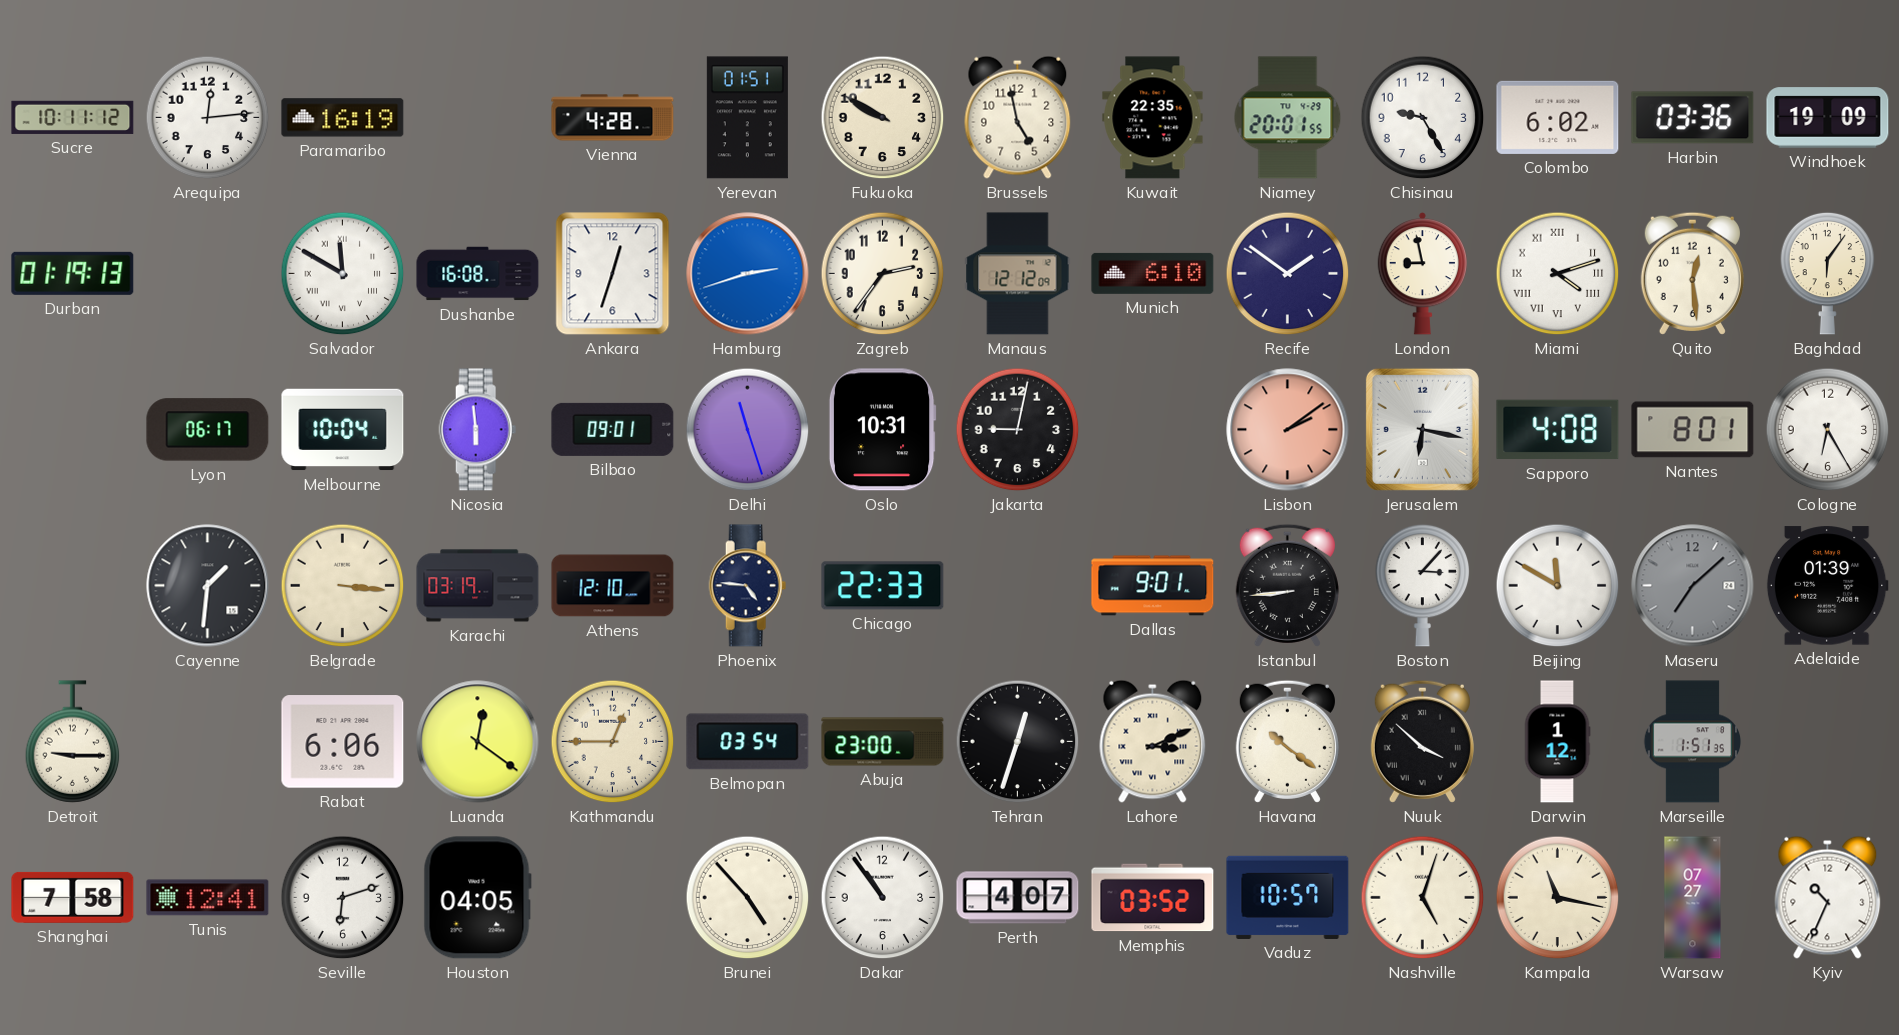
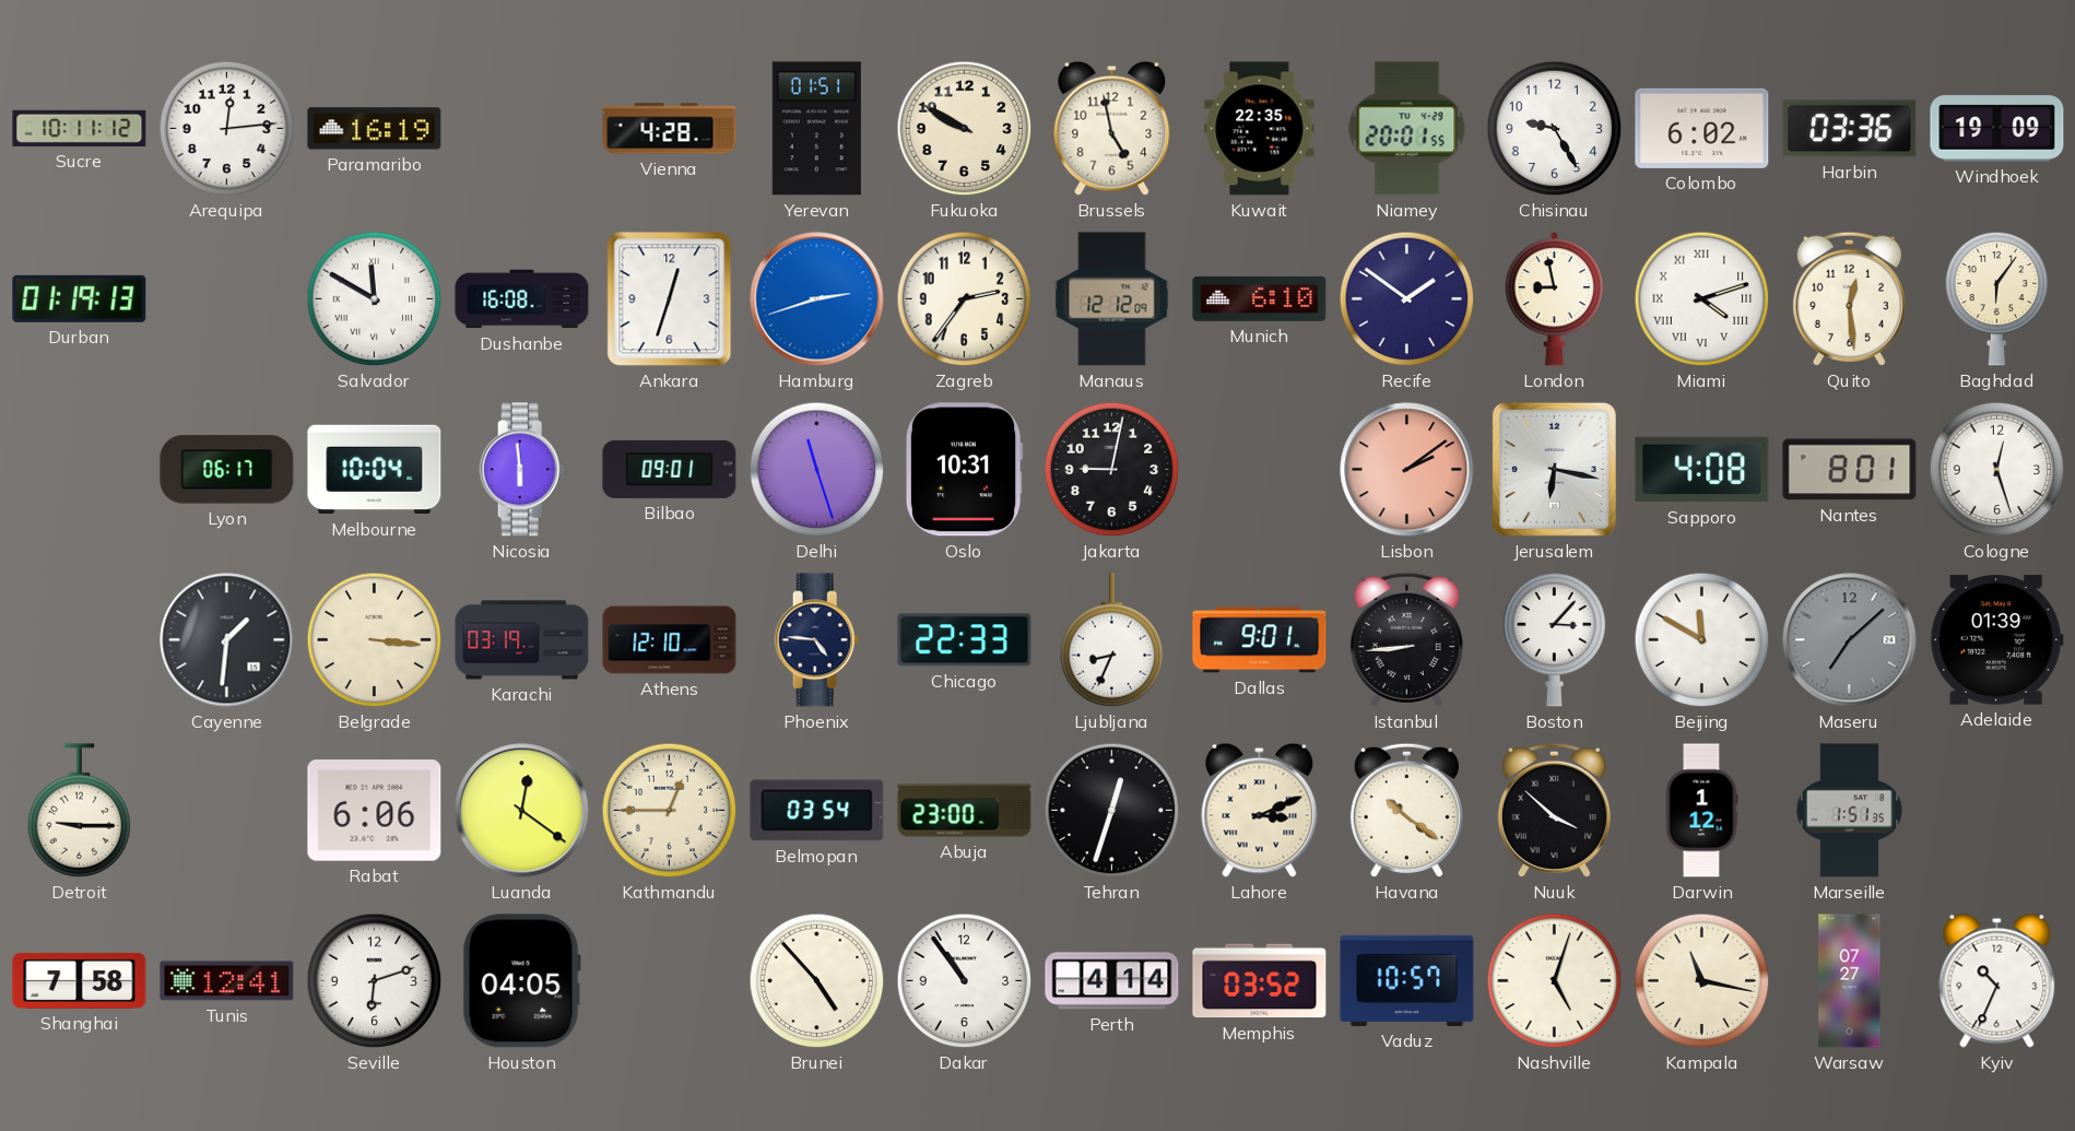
Cologne: 6:25 -> 12:27 (1997, 470)
Ljubljana: none -> 8:34 (1112, 640)
Perth: 4:07 -> 4:14 (1112, 981)
